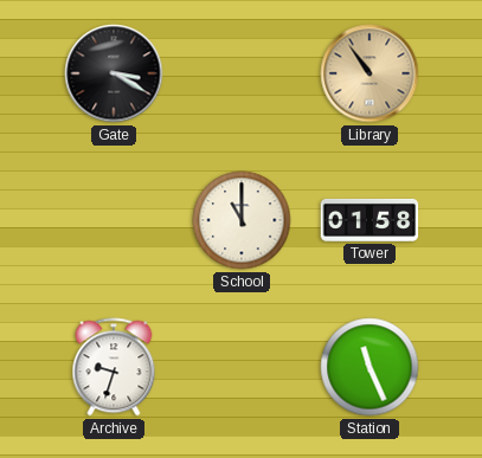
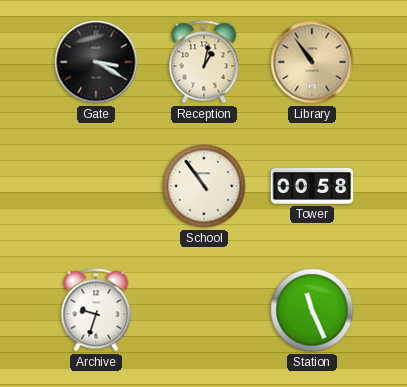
Reception: none -> 1:02 (204, 62)
School: 11:00 -> 10:54 (204, 186)
Tower: 01:58 -> 00:58 (312, 186)
